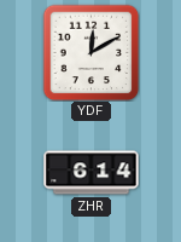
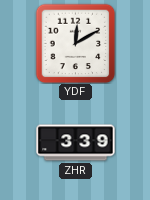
ZHR: 6:14 -> 3:39 (76, 143)
